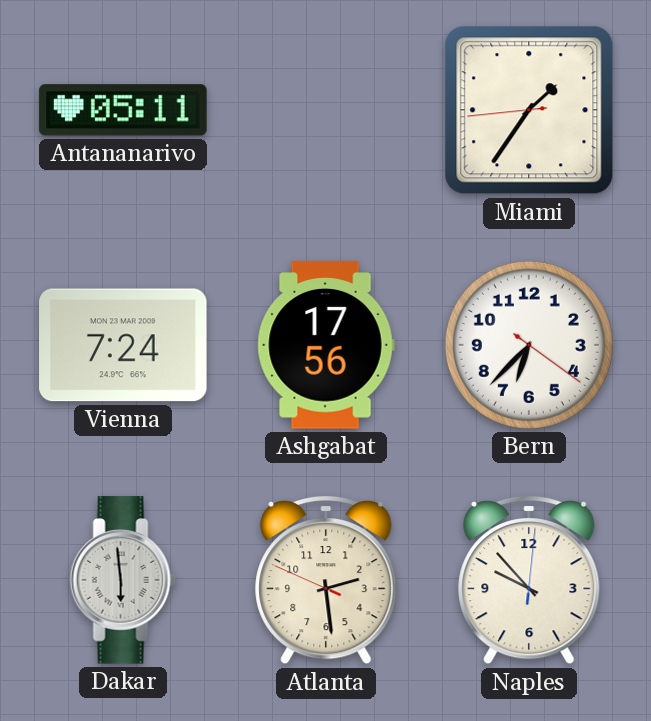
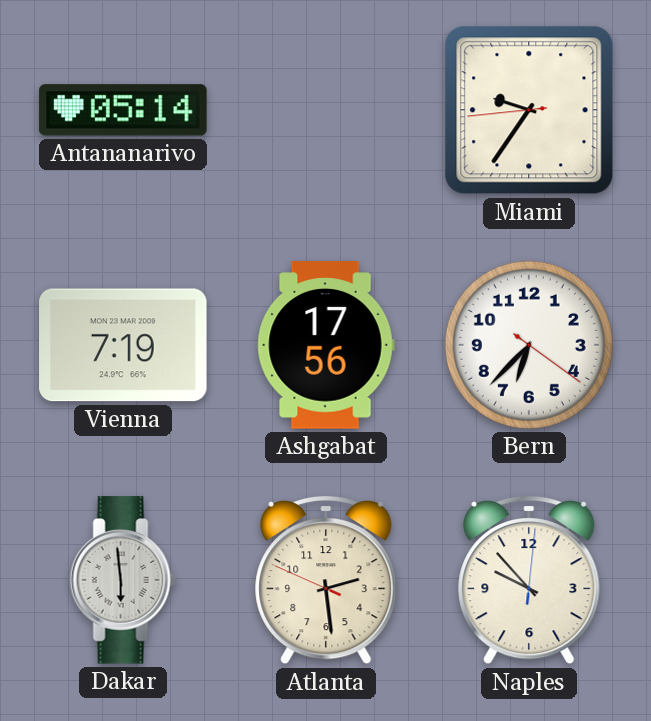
Antananarivo: 05:11 -> 05:14 (123, 110)
Miami: 1:35 -> 9:35 (529, 110)
Vienna: 7:24 -> 7:19 (123, 345)
